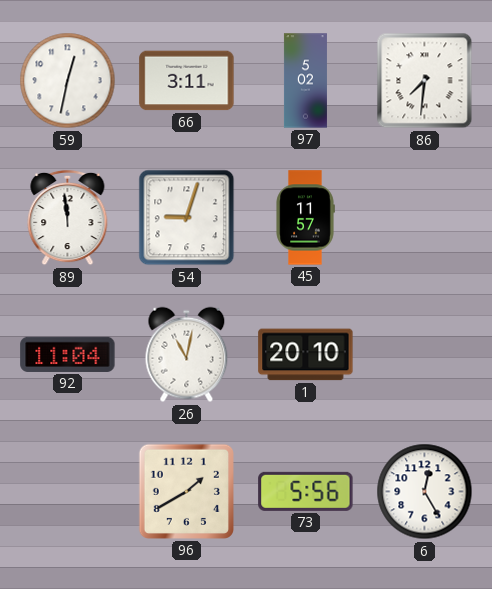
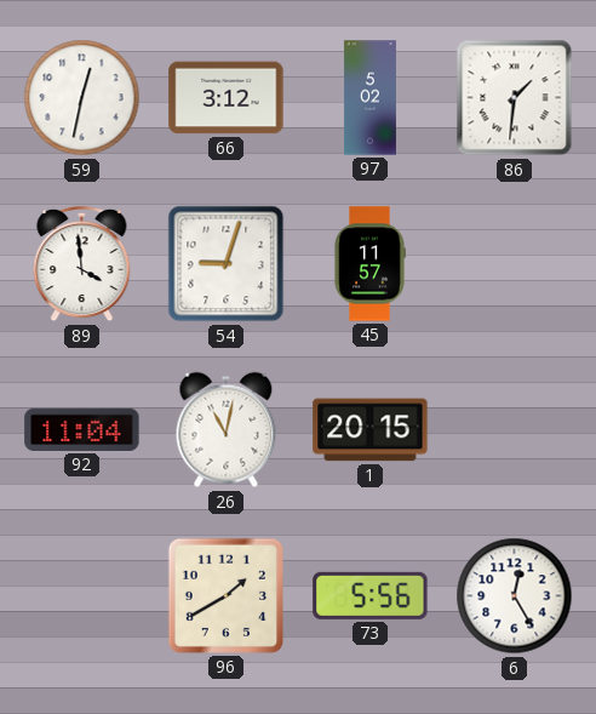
66: 3:11 -> 3:12 (227, 98)
86: 7:31 -> 1:31 (515, 98)
89: 11:59 -> 3:59 (82, 264)
1: 20:10 -> 20:15 (371, 430)
